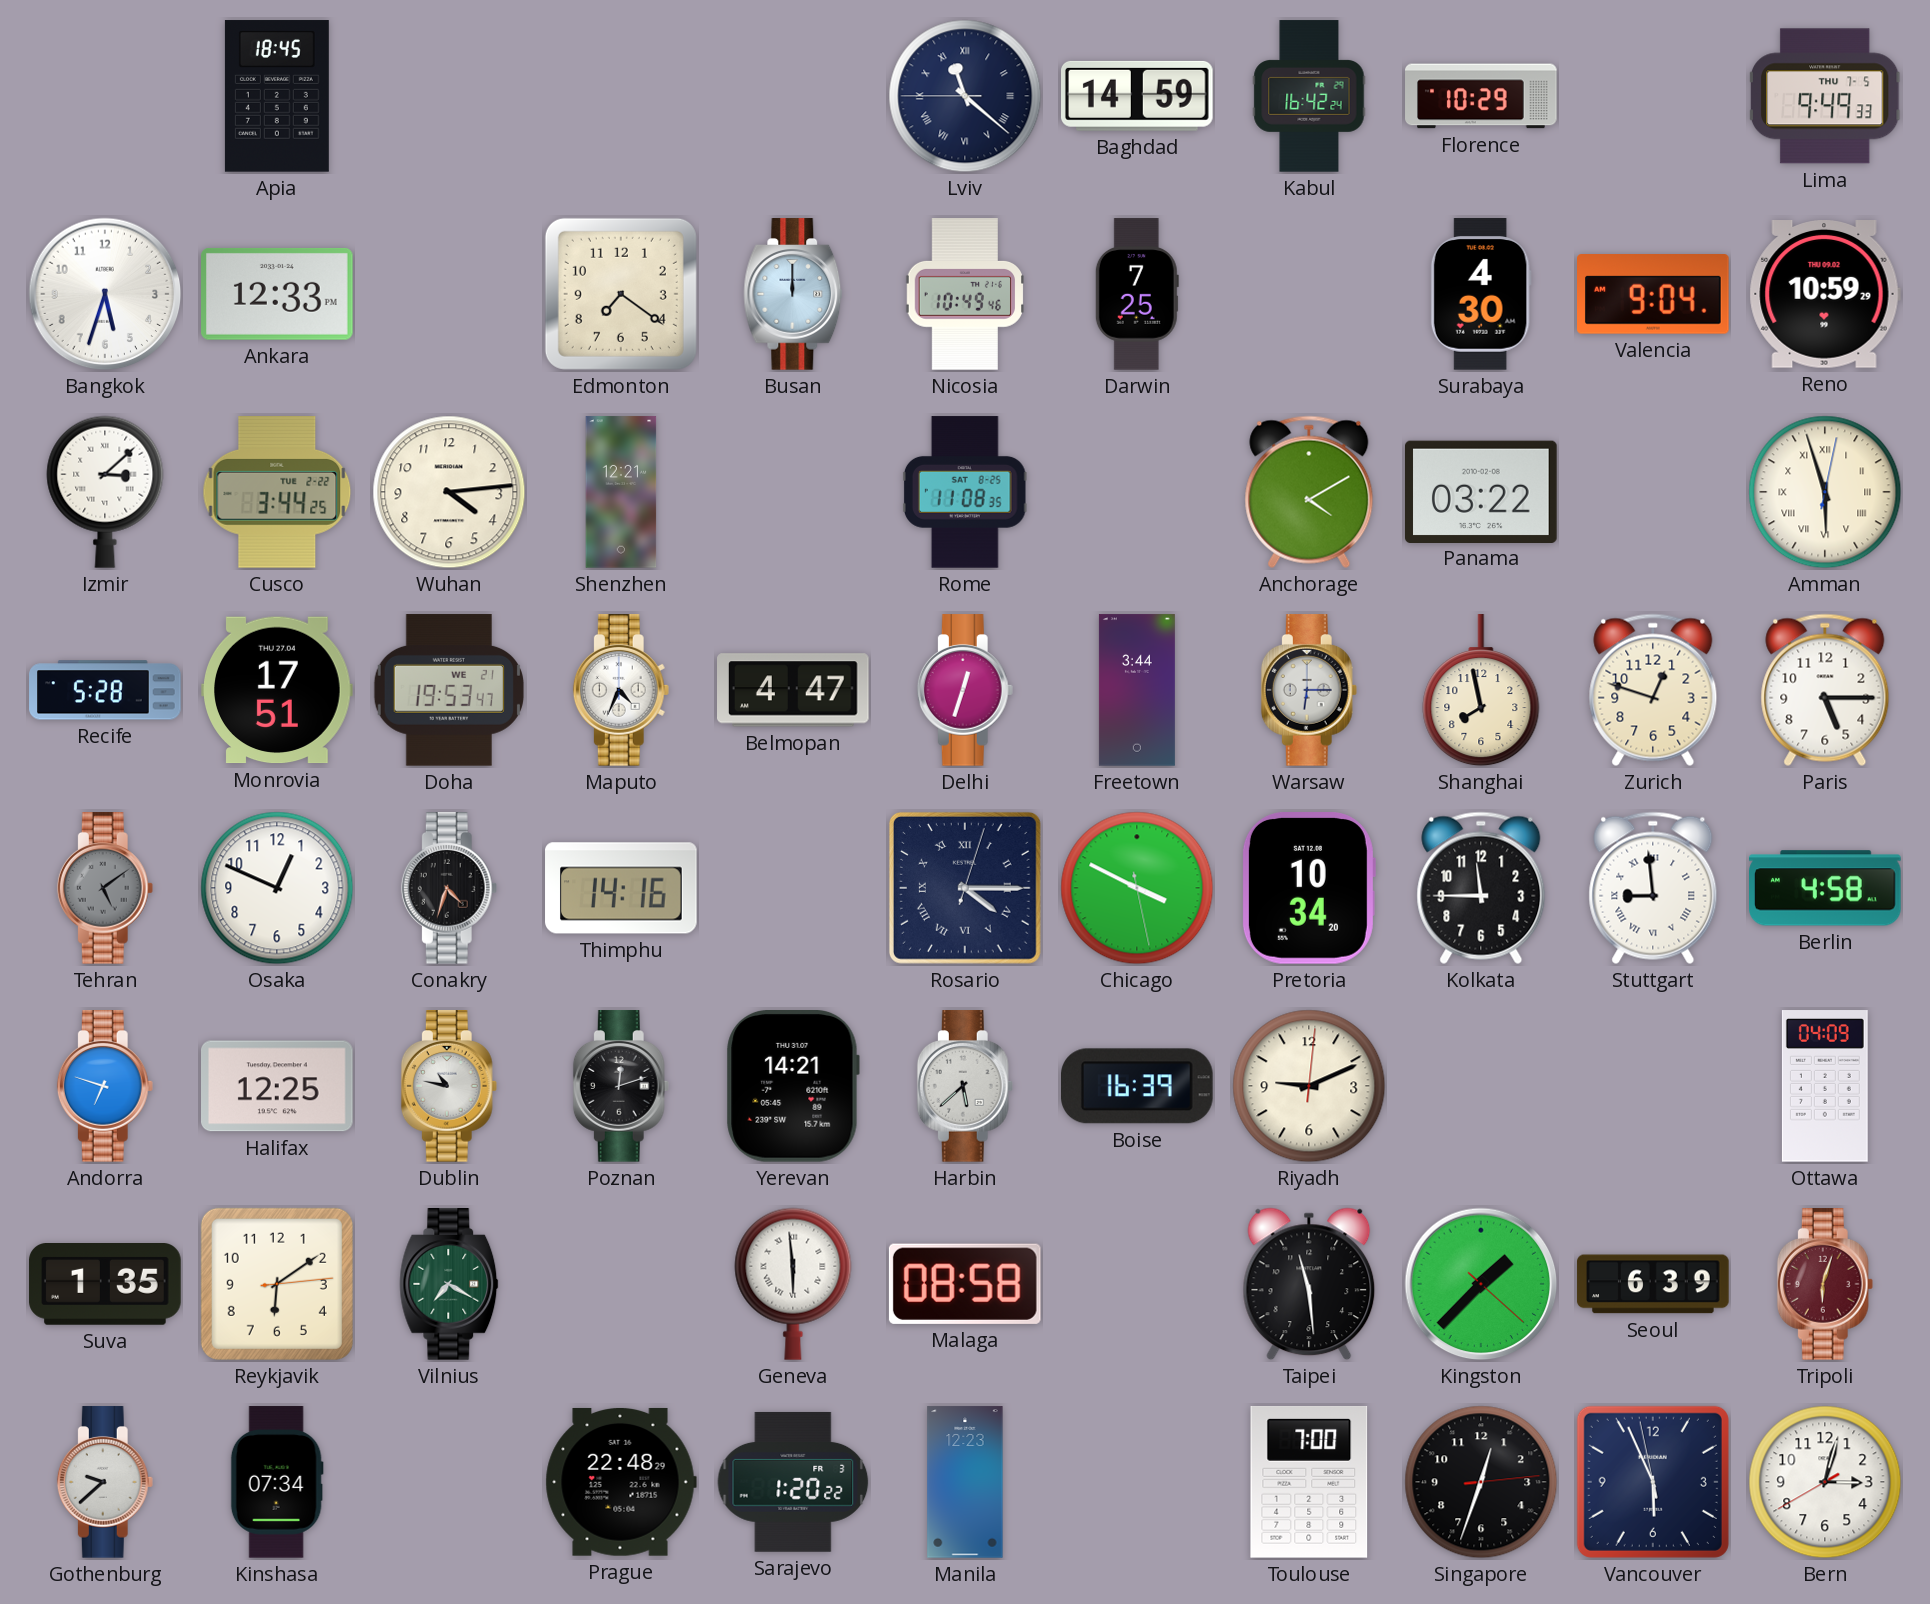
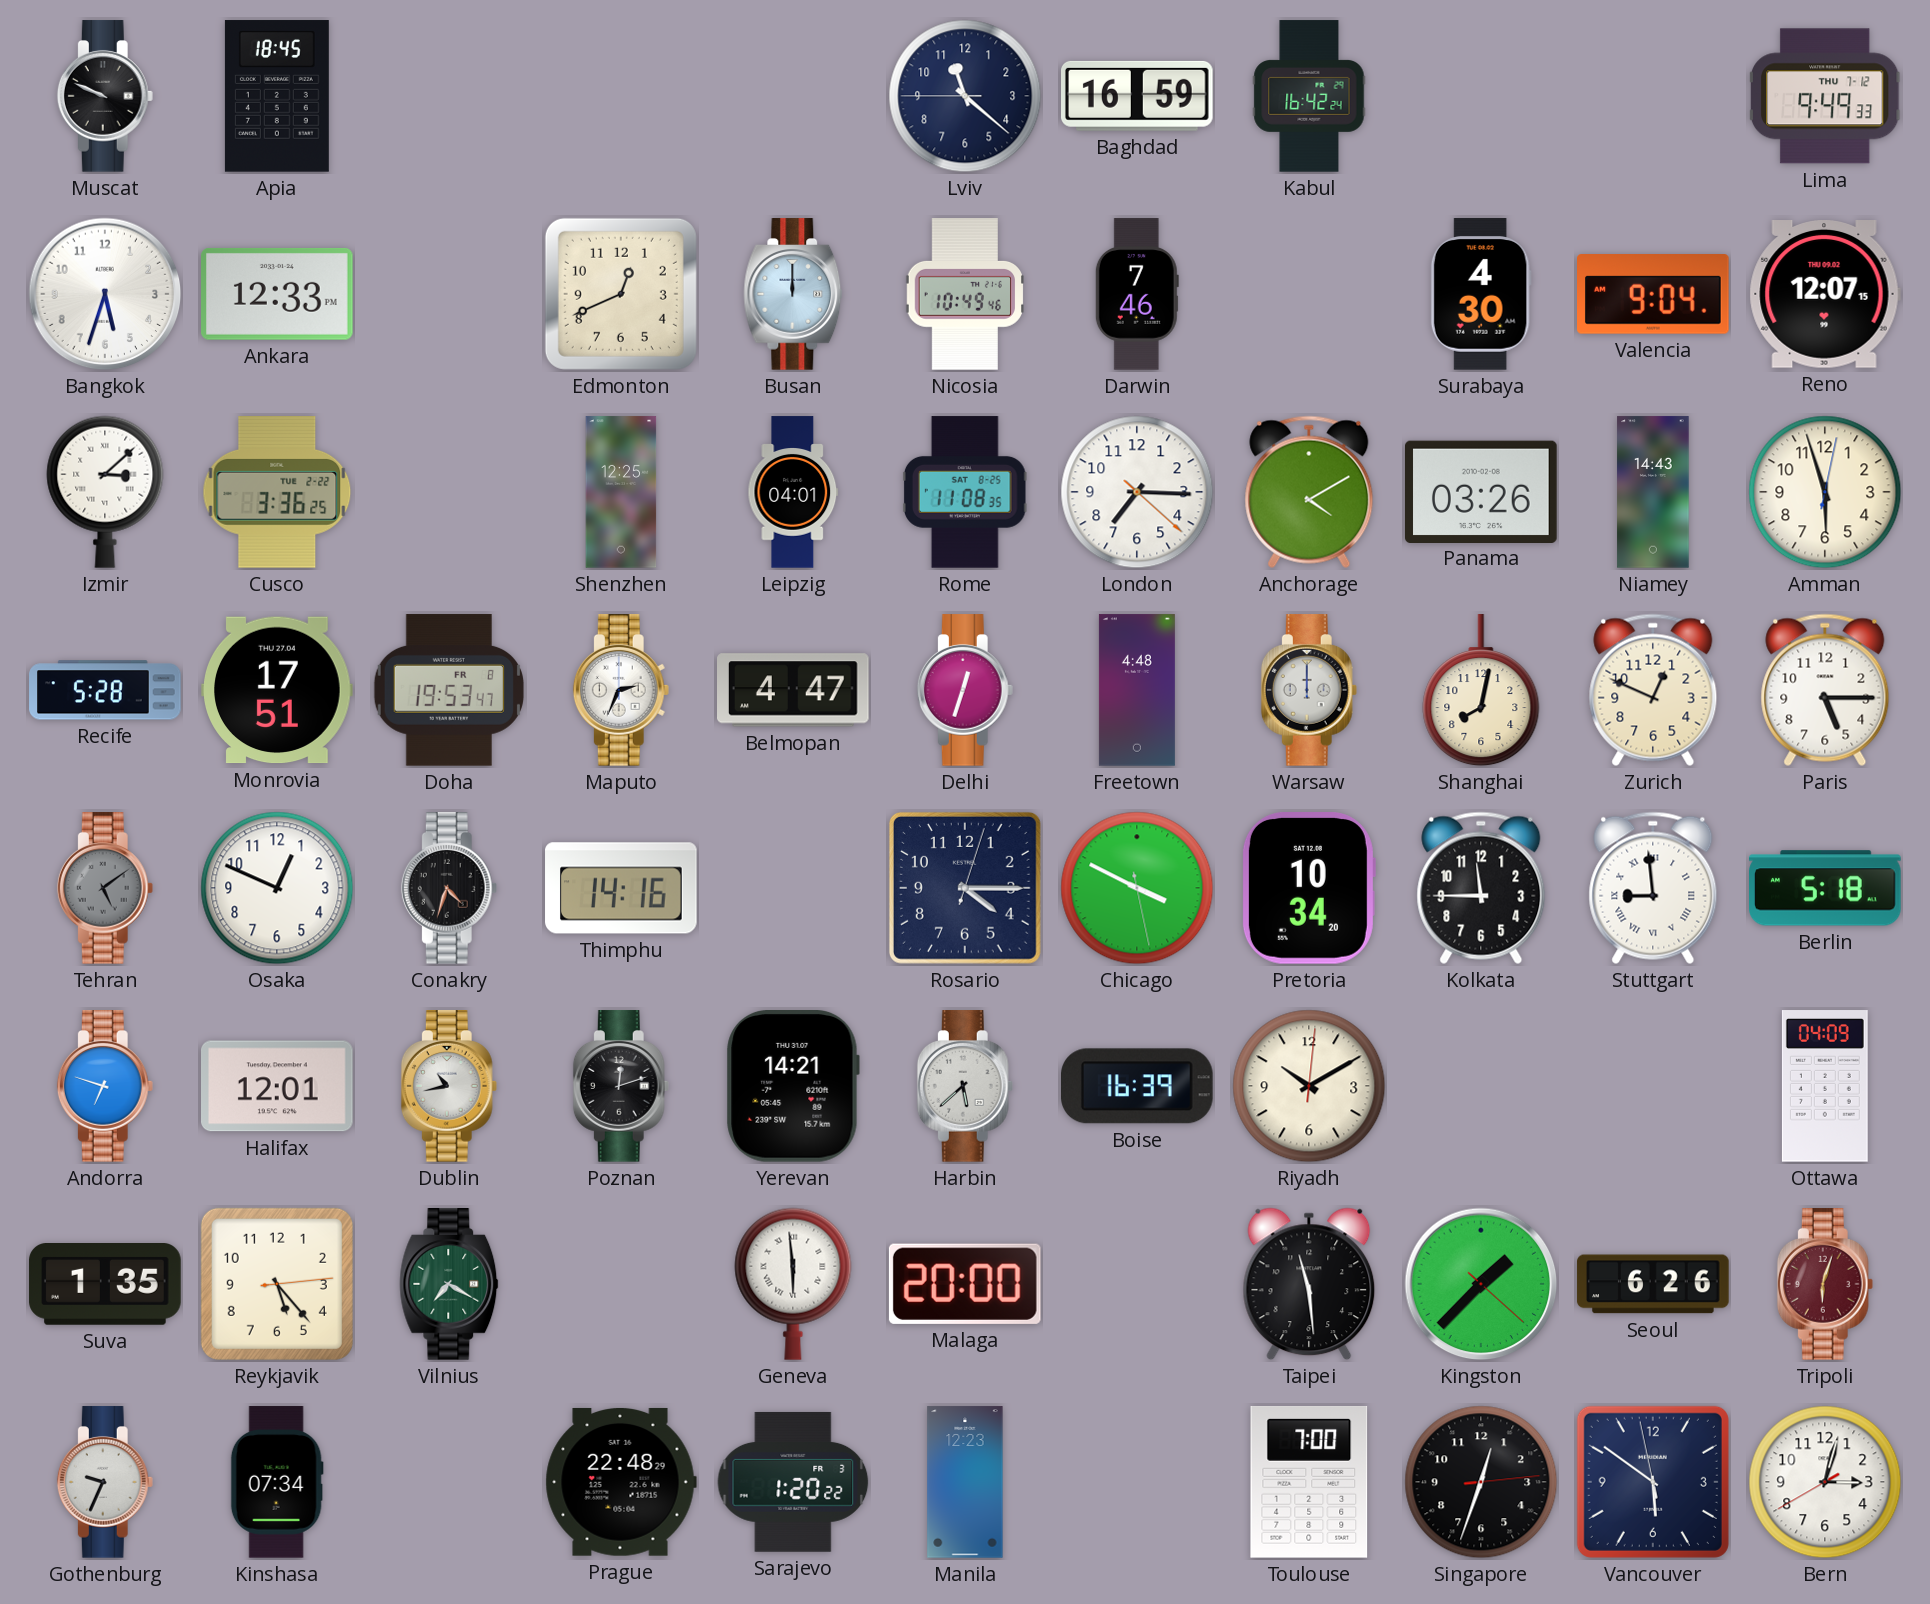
Muscat: none -> 9:49 (105, 96)
Lviv numerals: Roman -> Arabic (965, 96)
Baghdad: 14:59 -> 16:59 (1138, 96)
Florence: 10:29 -> none (1481, 96)
Lima date: THU 7-5 -> THU 7-12 (1825, 96)
Edmonton: 7:21 -> 12:41 (621, 294)
Darwin: 7:25 -> 7:46 (1137, 294)
Reno: 10:59 -> 12:07 (1825, 295)
Cusco: 3:44 -> 3:36 (277, 493)
Wuhan: 4:14 -> none (449, 492)
Shenzhen: 12:21 -> 12:25 (621, 492)
Leipzig: none -> 04:01 (793, 492)
London: none -> 7:15 (1137, 492)
Panama: 03:22 -> 03:26 (1482, 491)
Niamey: none -> 14:43 (1653, 492)
Amman numerals: Roman -> Arabic (1825, 492)
Doha date: WE 21 -> FR 8 (449, 690)
Maputo: 4:34 -> 2:34 (621, 690)
Freetown: 3:44 -> 4:48 (1137, 690)
Warsaw: 6:15 -> 12:00 (1309, 690)
Shanghai: 7:58 -> 8:02 (1481, 691)
Zurich: 12:48 -> 12:49 (1653, 690)
Rosario numerals: Roman -> Arabic (965, 888)
Berlin: 4:58 -> 5:18 (1826, 888)
Halifax: 12:25 -> 12:01 (278, 1086)
Dublin: 10:47 -> 10:43 (449, 1086)
Riyadh: 9:11 -> 10:10 (1309, 1086)
Reykjavik: 6:09 -> 5:23 (277, 1284)
Malaga: 08:58 -> 20:00 (965, 1284)
Seoul: 6:39 -> 6:26 (1653, 1284)
Gothenburg: 9:38 -> 9:34 (105, 1482)
Vancouver: 5:55 -> 5:50 (1653, 1482)
